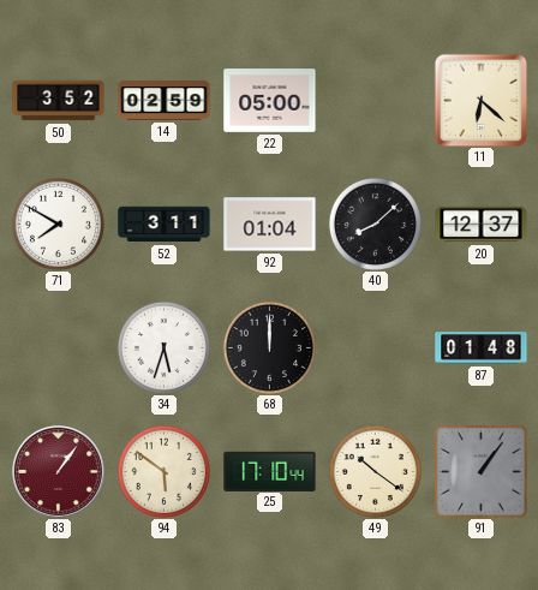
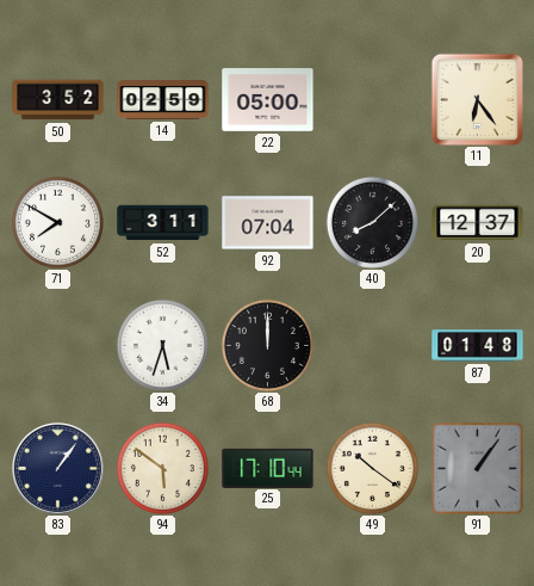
11: 6:22 -> 6:24 (477, 99)
92: 01:04 -> 07:04 (268, 223)
83 dial: burgundy -> navy (58, 469)
